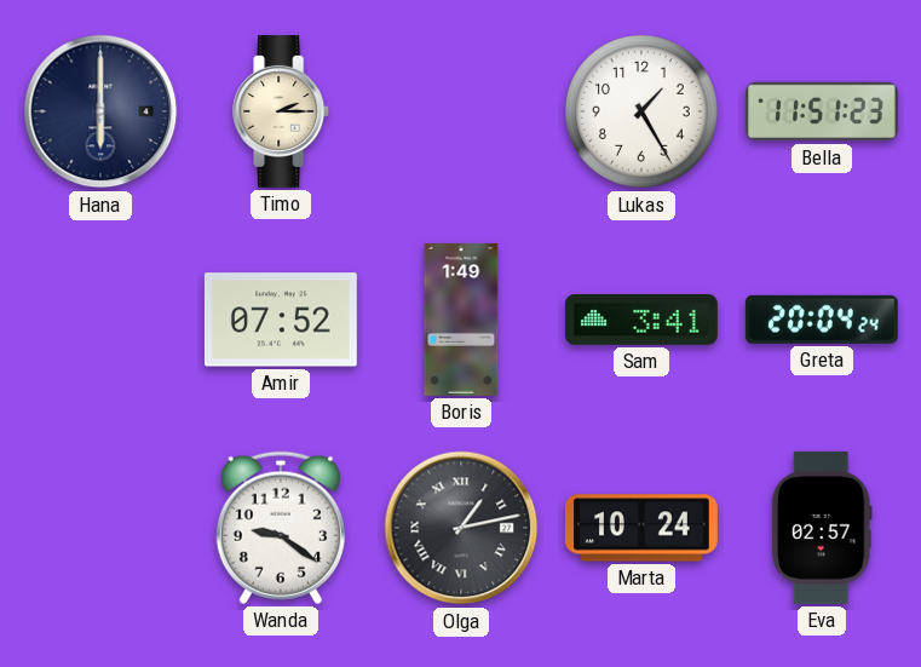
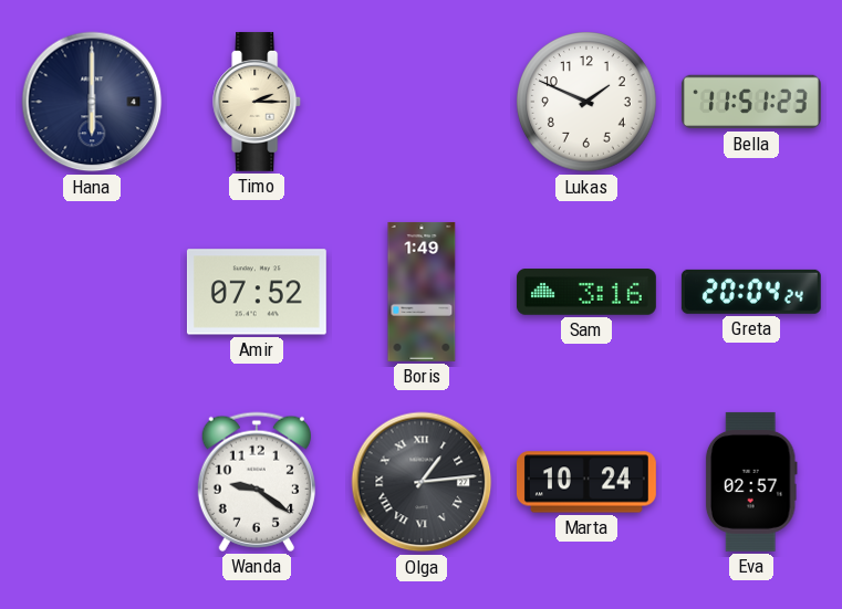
Lukas: 1:25 -> 1:49 (586, 102)
Sam: 3:41 -> 3:16 (586, 292)
Olga: 1:13 -> 1:14 (422, 482)
